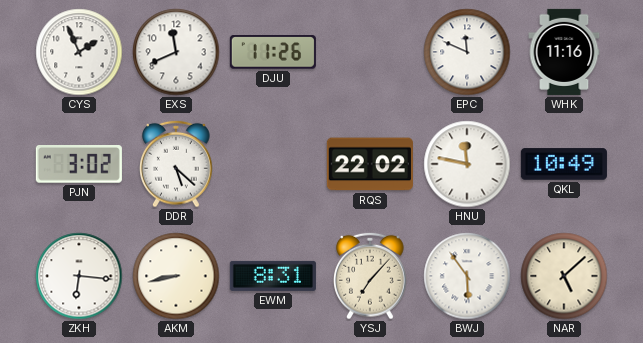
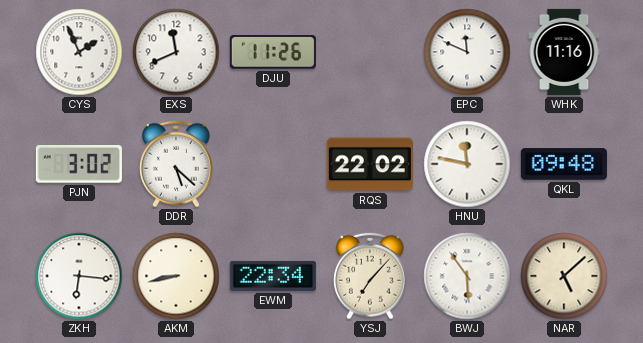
QKL: 10:49 -> 09:48 (564, 164)
EWM: 8:31 -> 22:34 (273, 276)
